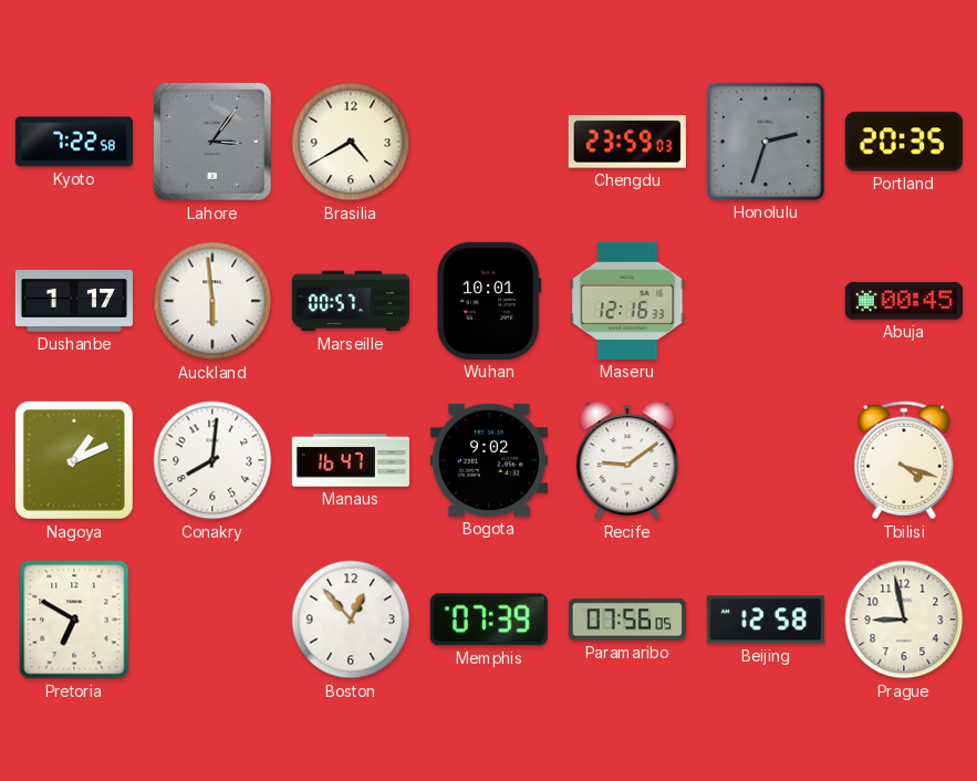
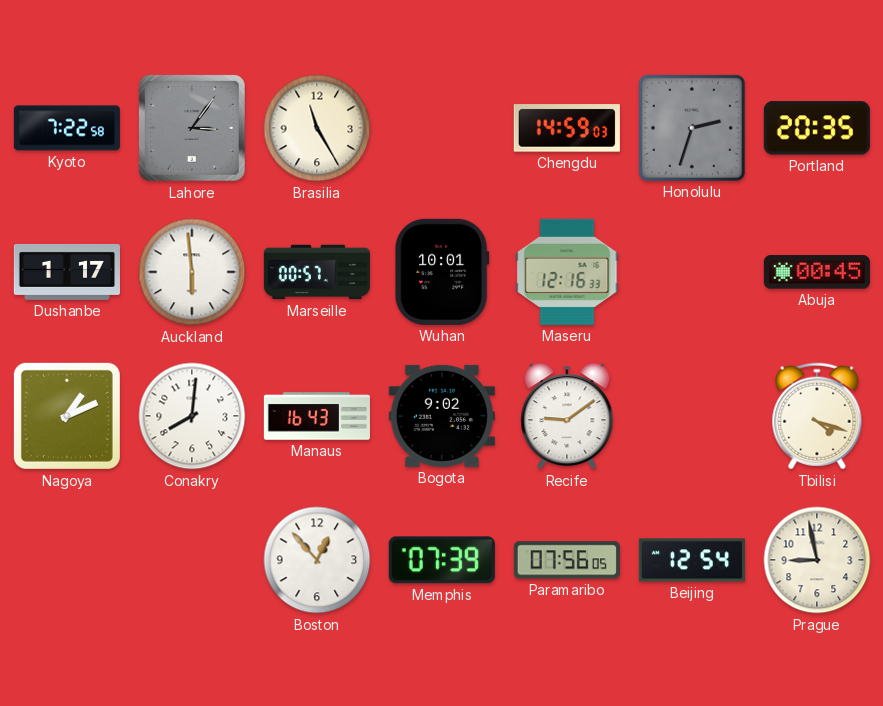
Brasilia: 4:40 -> 11:25 (317, 128)
Chengdu: 23:59 -> 14:59 (567, 128)
Manaus: 16:47 -> 16:43 (317, 416)
Pretoria: 6:50 -> none (74, 619)
Beijing: 12:58 -> 12:54 (692, 560)
